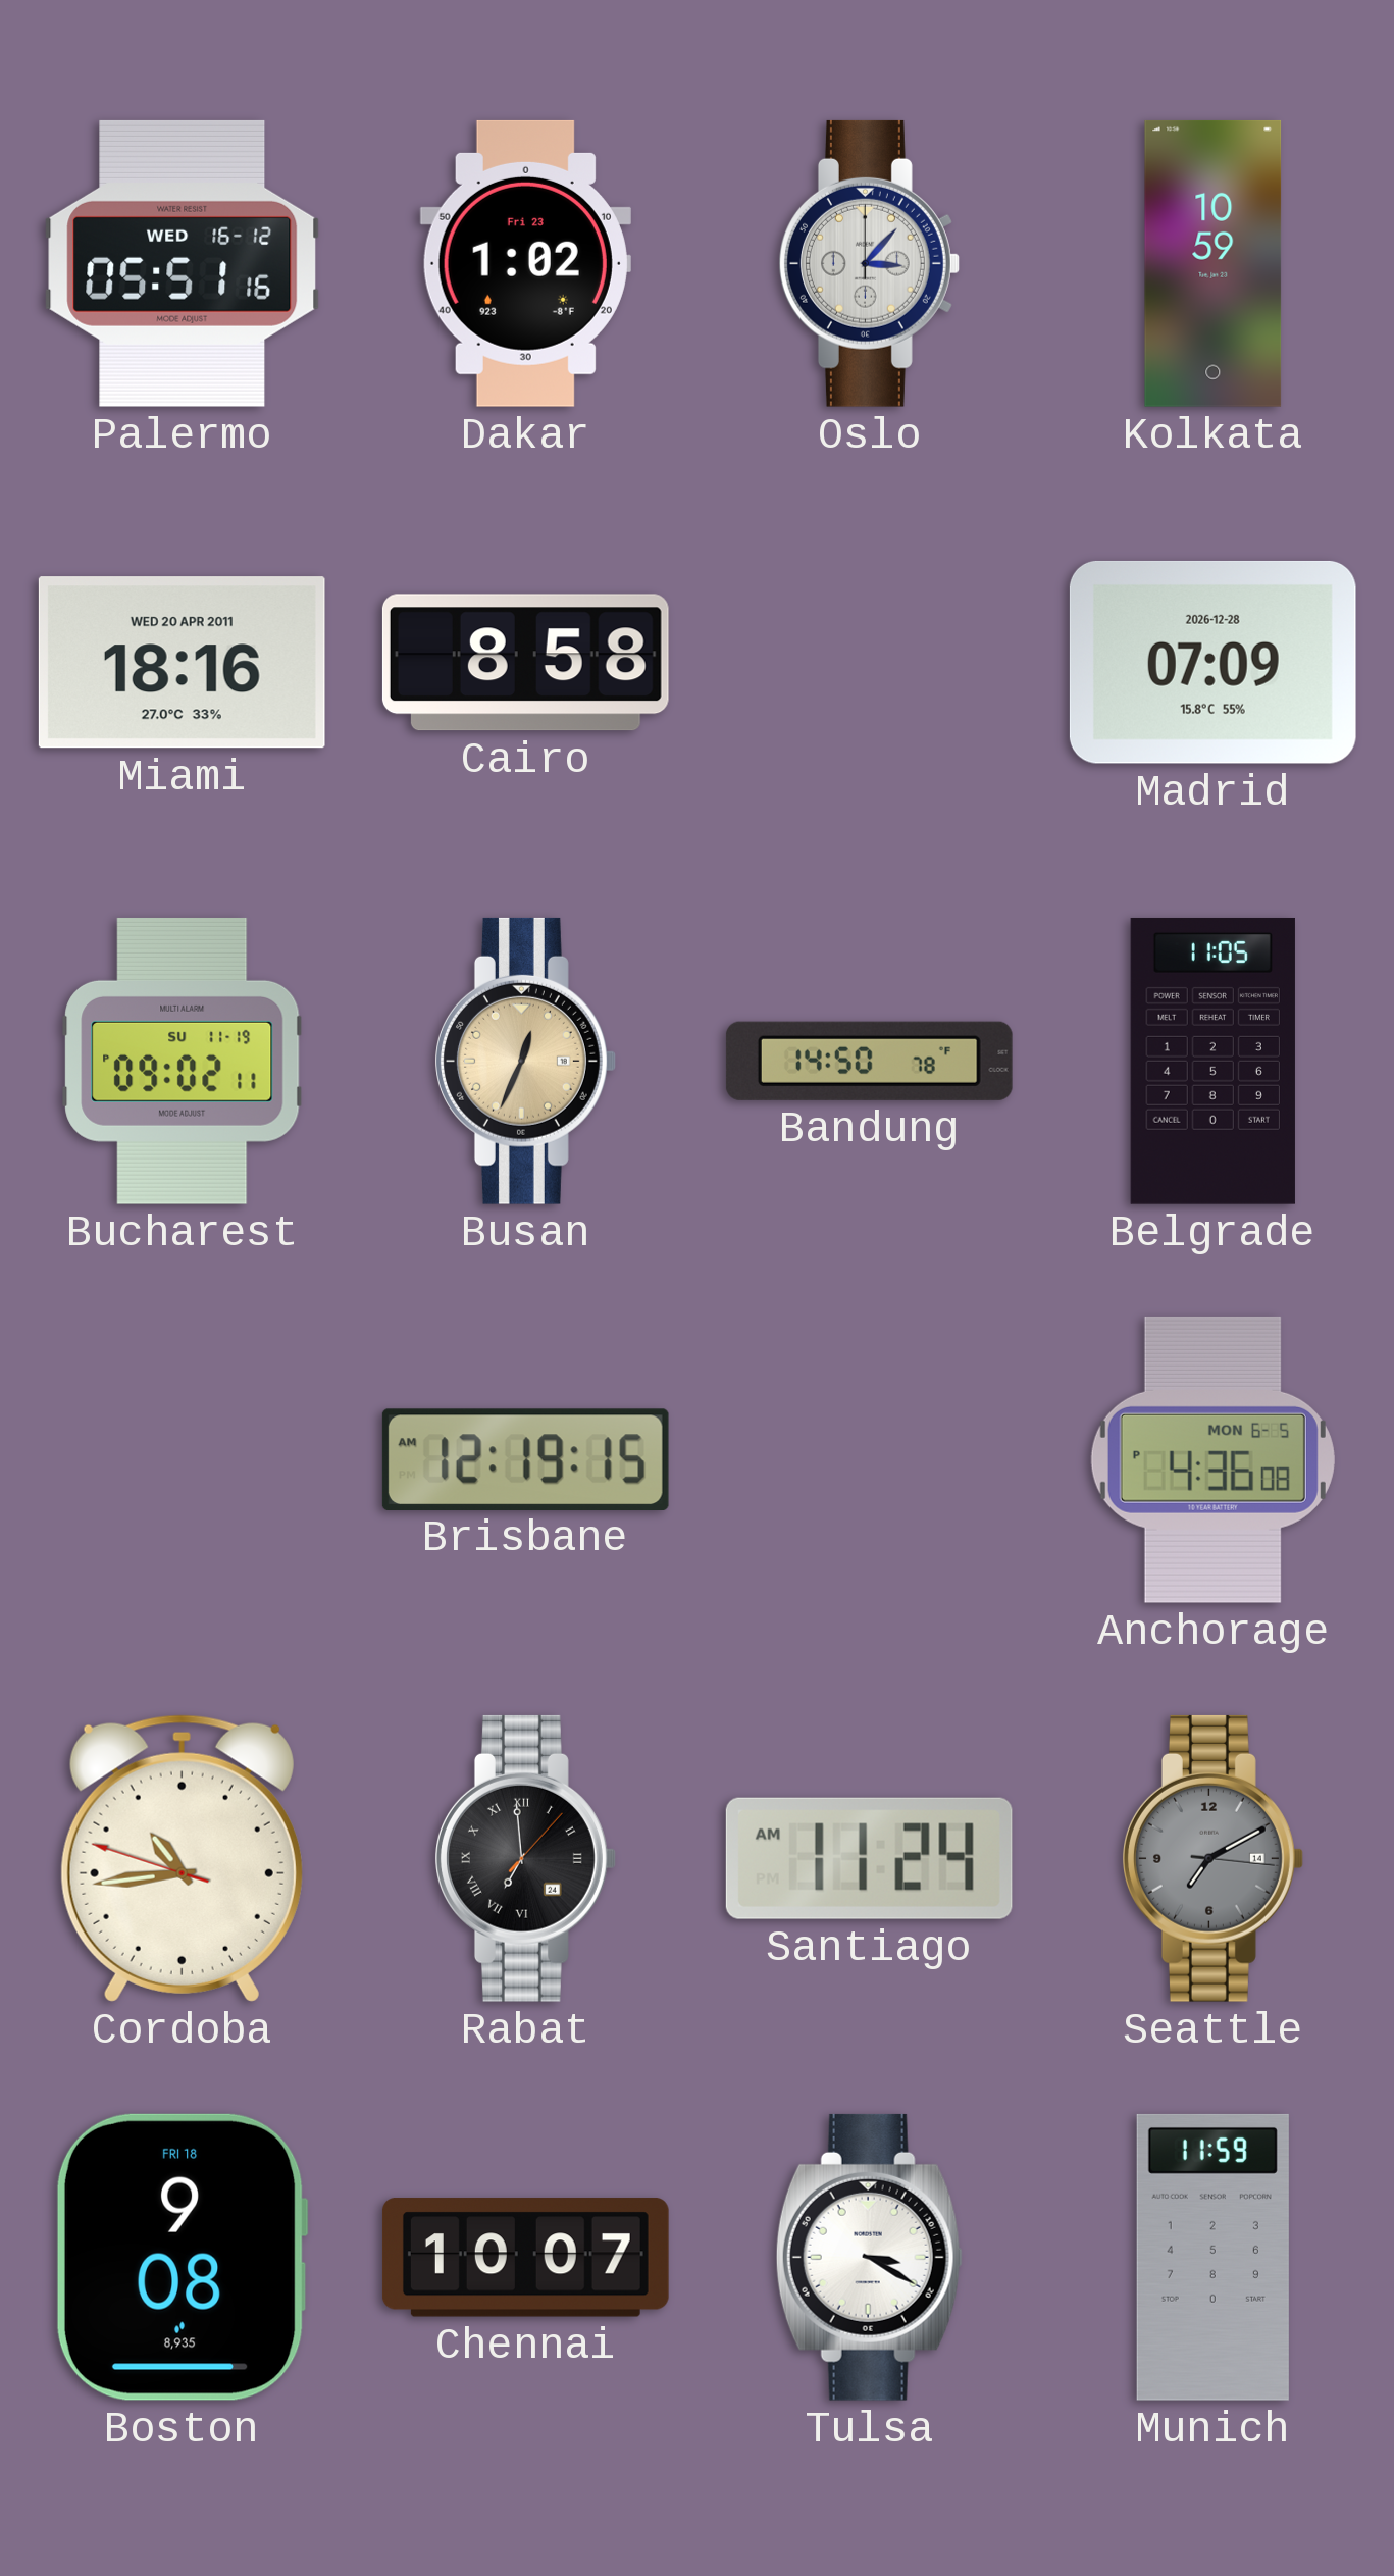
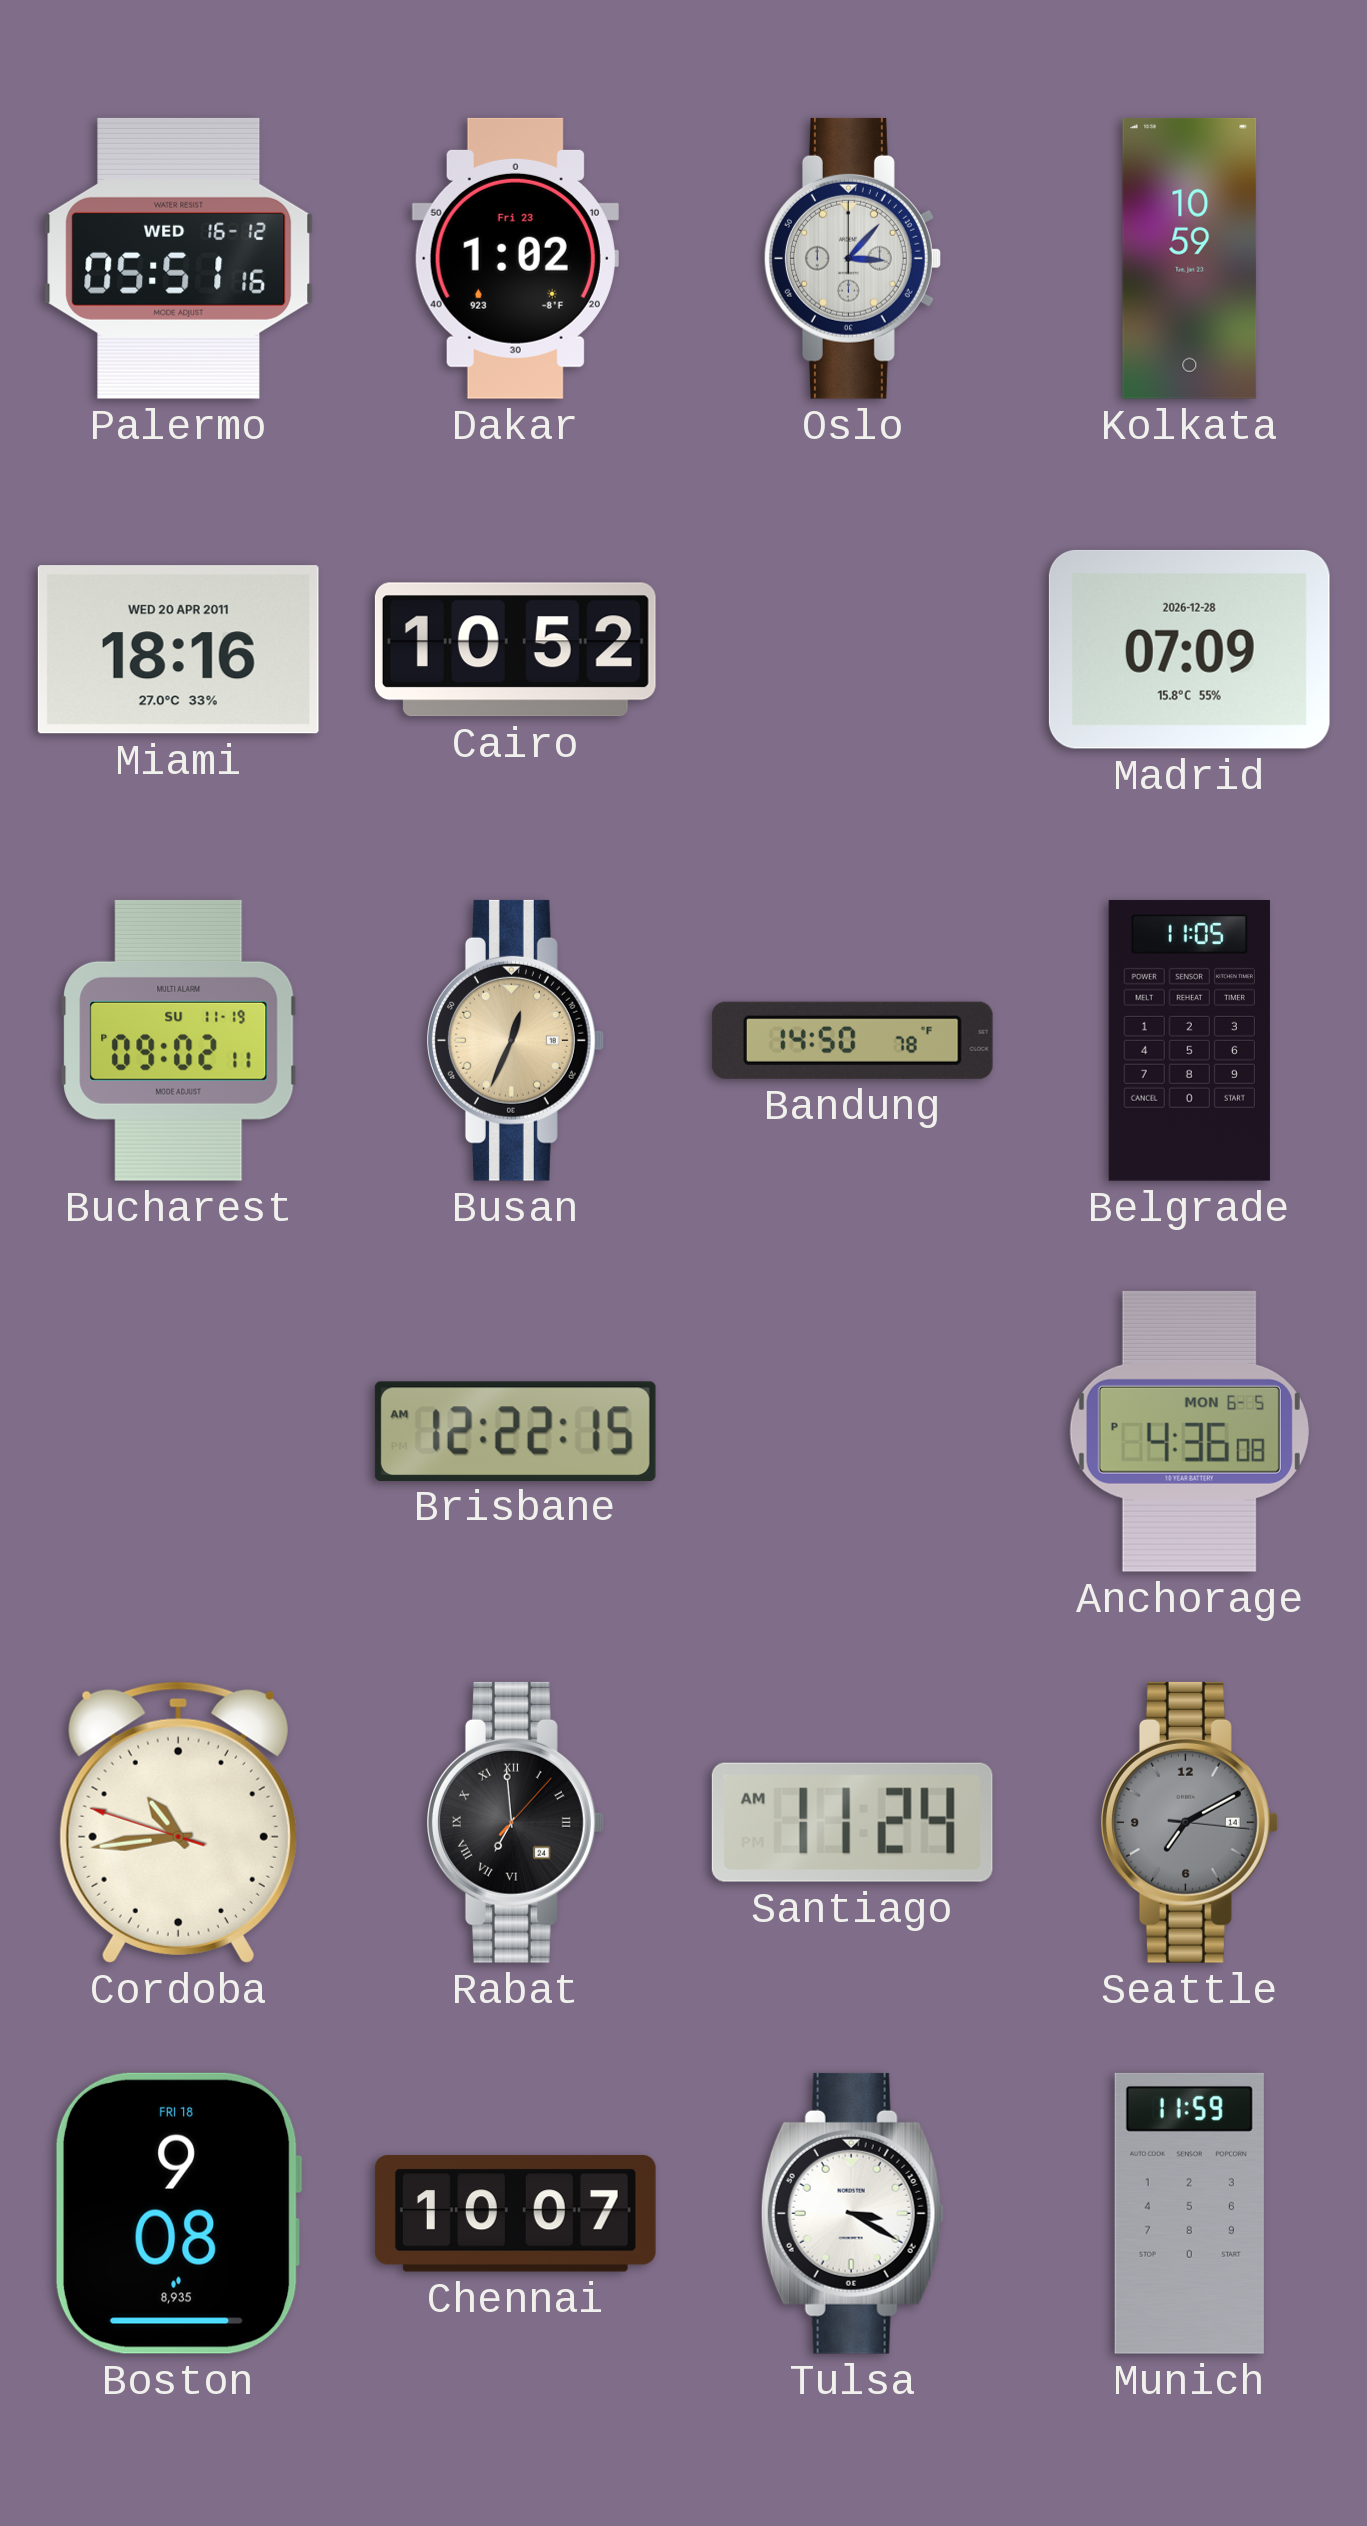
Cairo: 8:58 -> 10:52 (515, 650)
Brisbane: 12:19 -> 12:22 (515, 1431)
